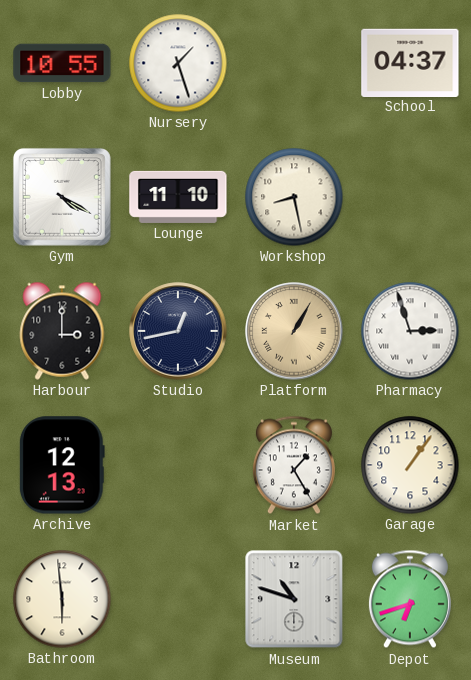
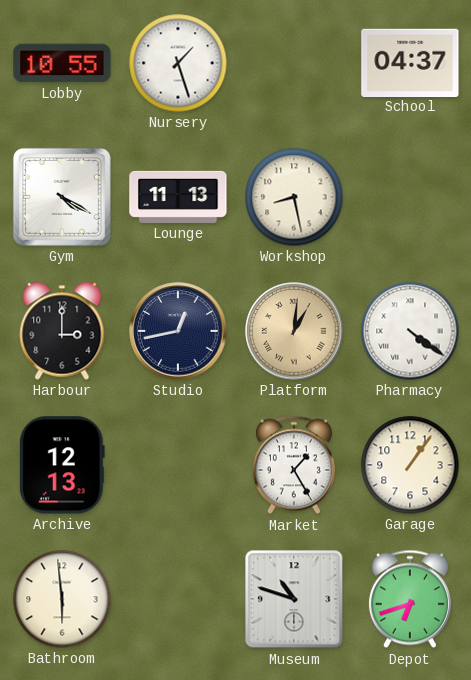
Lounge: 11:10 -> 11:13 (178, 197)
Platform: 1:05 -> 1:01 (294, 331)
Pharmacy: 2:57 -> 4:21 (410, 331)
